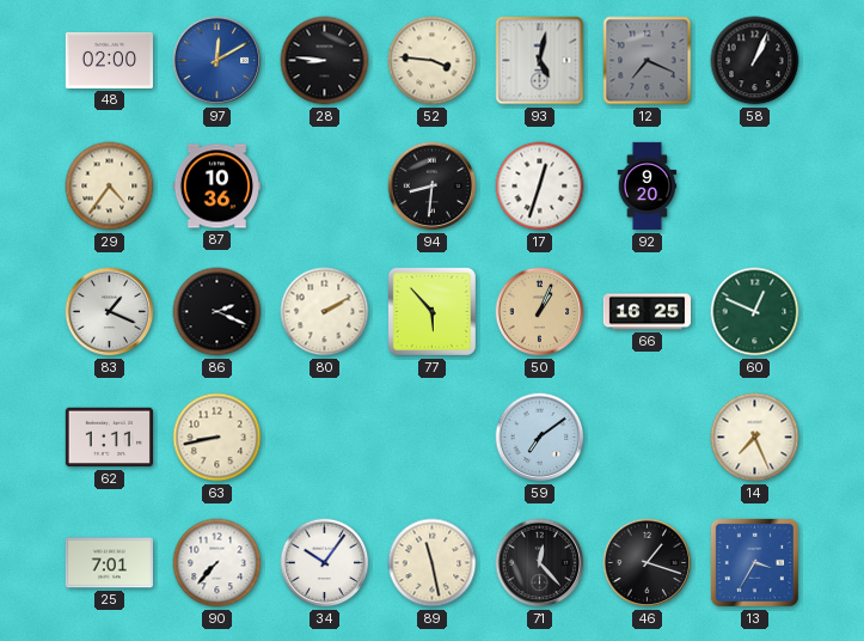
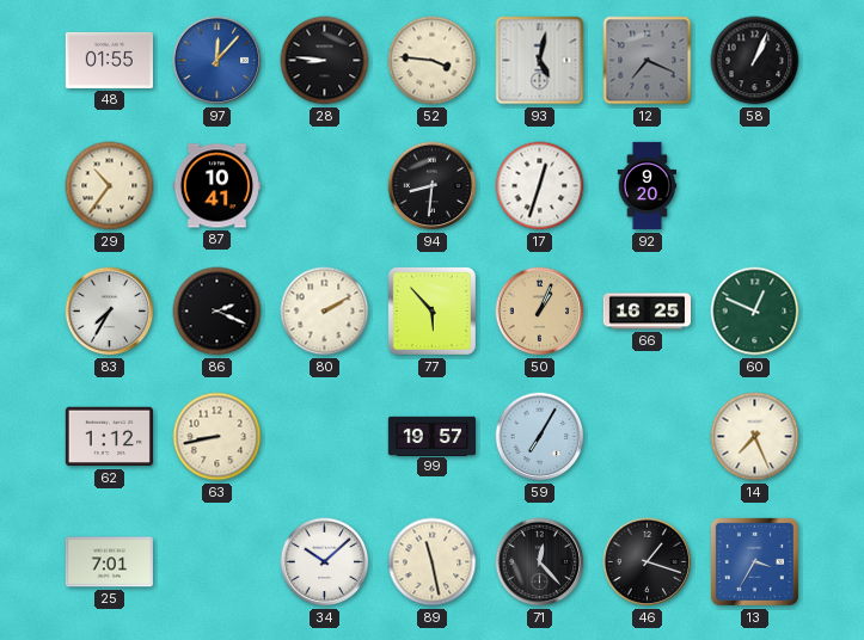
48: 02:00 -> 01:55 (109, 60)
97: 12:10 -> 12:07 (217, 61)
29: 4:36 -> 10:36 (110, 186)
87: 10:36 -> 10:41 (216, 186)
83: 1:19 -> 7:35 (110, 312)
62: 1:11 -> 1:12 (109, 437)
99: none -> 19:57 (431, 436)
59: 7:09 -> 7:05 (540, 437)
90: 7:37 -> none (217, 563)
34: 10:06 -> 10:08 (325, 562)
